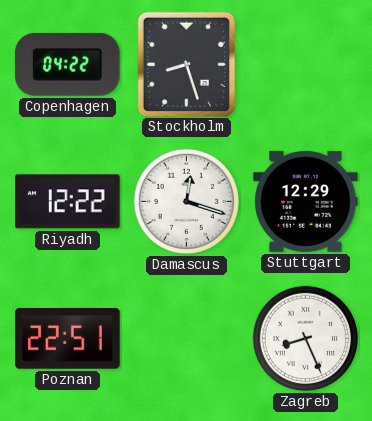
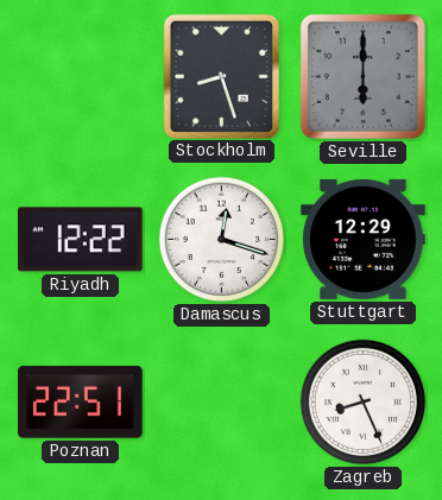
Copenhagen: 04:22 -> none (68, 64)
Seville: none -> 6:00 (362, 76)
